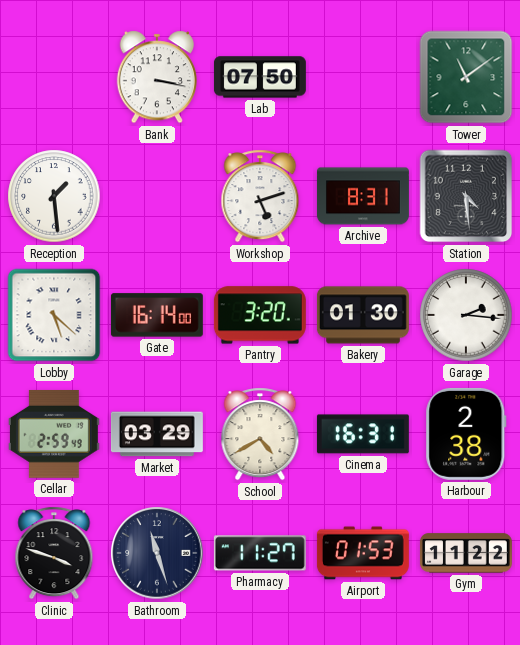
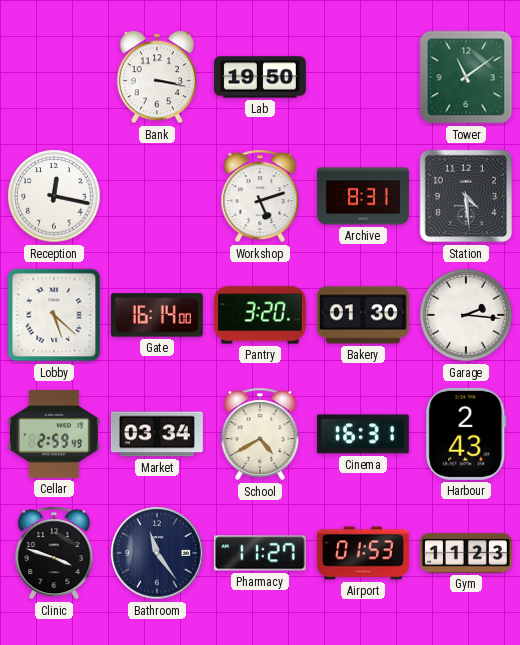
Lab: 07:50 -> 19:50 (260, 77)
Reception: 1:29 -> 12:17 (54, 196)
Market: 03:29 -> 03:34 (157, 434)
Harbour: 2:38 -> 2:43 (466, 434)
Bathroom: 11:27 -> 11:24 (157, 553)
Gym: 11:22 -> 11:23 (466, 553)
